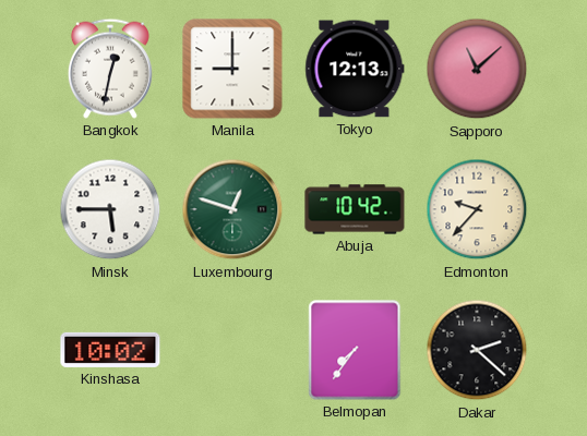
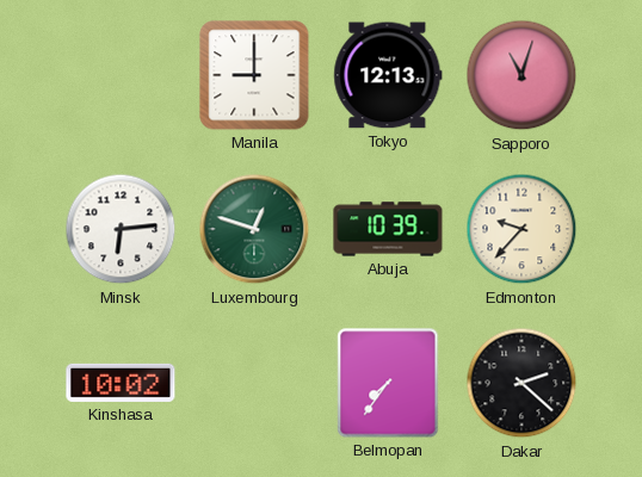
Bangkok: 12:32 -> none (110, 69)
Sapporo: 11:08 -> 11:03 (521, 75)
Minsk: 5:45 -> 6:14 (121, 229)
Abuja: 10:42 -> 10:39 (388, 229)
